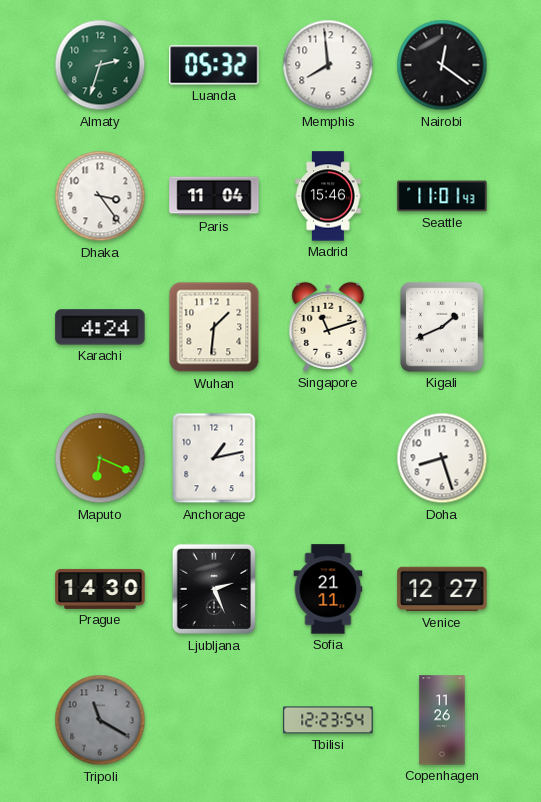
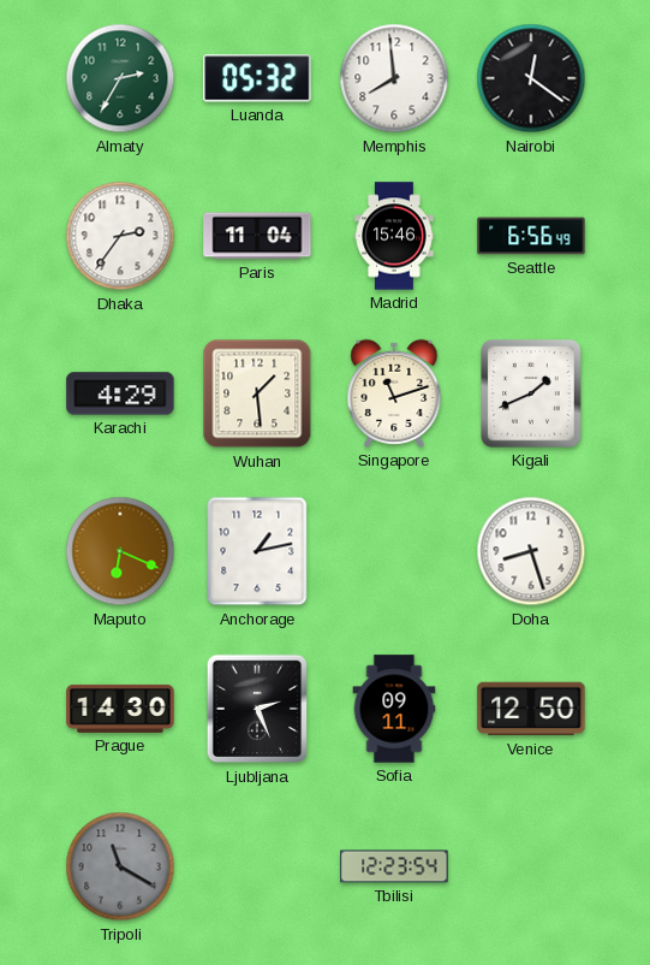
Almaty: 2:33 -> 2:35 (120, 78)
Dhaka: 3:24 -> 2:36 (120, 236)
Seattle: 11:01 -> 6:56 (531, 236)
Karachi: 4:24 -> 4:29 (120, 393)
Wuhan: 1:31 -> 1:29 (257, 393)
Sofia: 21:11 -> 09:11 (394, 709)
Venice: 12:27 -> 12:50 (531, 709)
Copenhagen: 11:26 -> none (442, 720)
